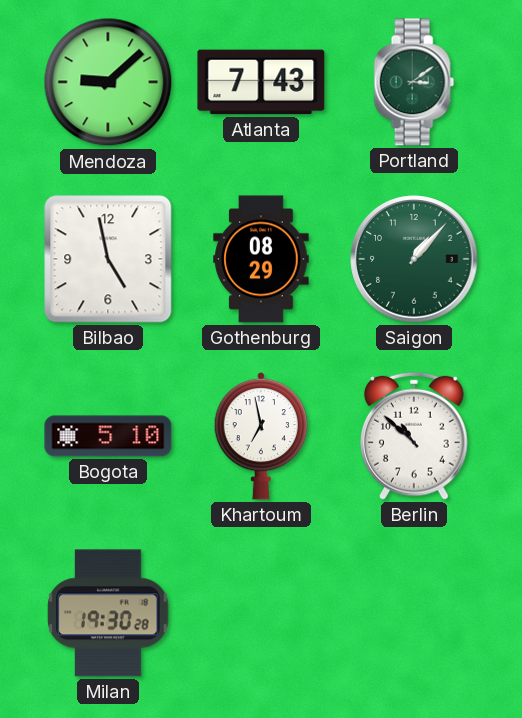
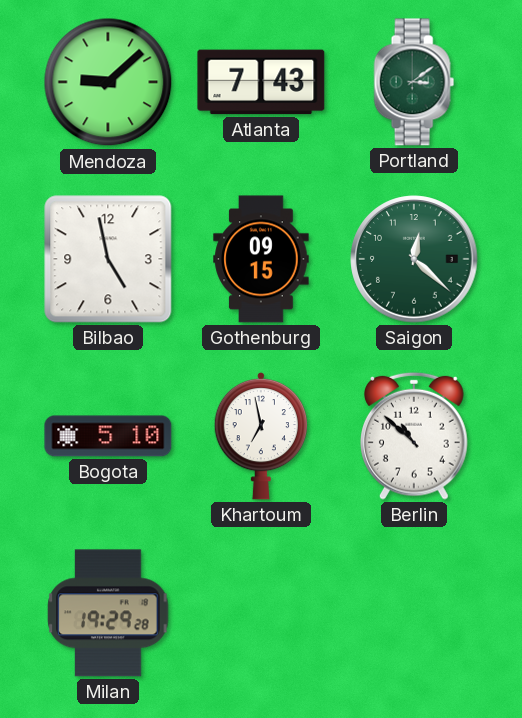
Gothenburg: 08:29 -> 09:15 (261, 259)
Saigon: 1:07 -> 12:22 (414, 259)
Milan: 19:30 -> 19:29 (108, 613)
